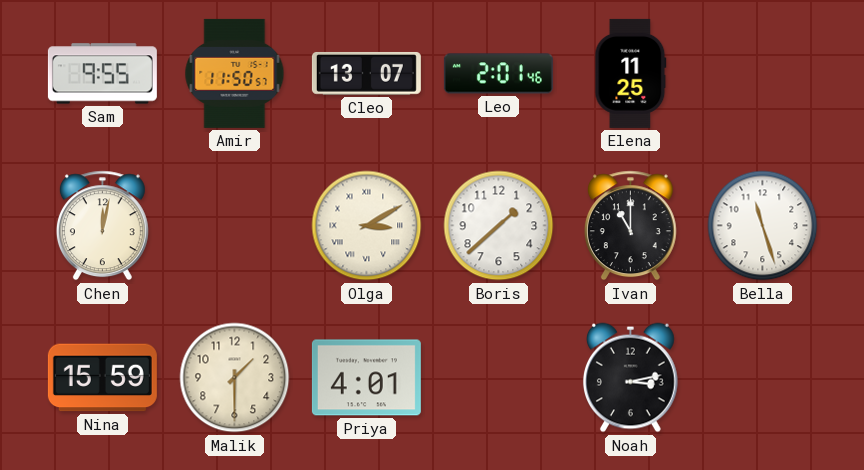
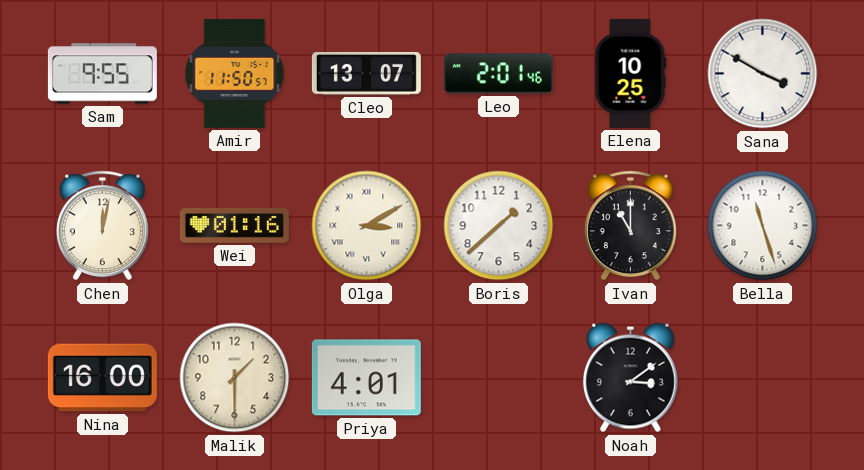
Elena: 11:25 -> 10:25 (631, 73)
Sana: none -> 3:50 (763, 74)
Wei: none -> 01:16 (234, 226)
Nina: 15:59 -> 16:00 (102, 378)
Noah: 3:13 -> 3:09 (630, 378)
